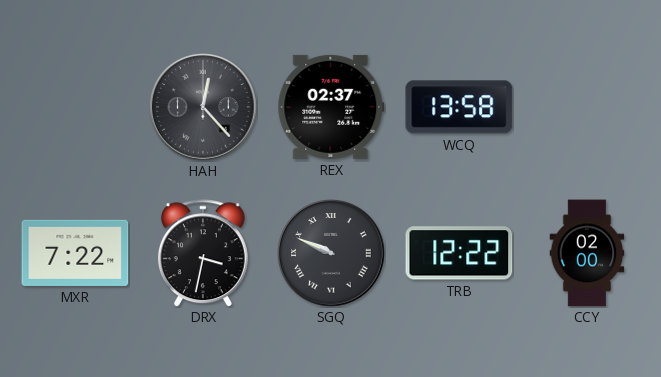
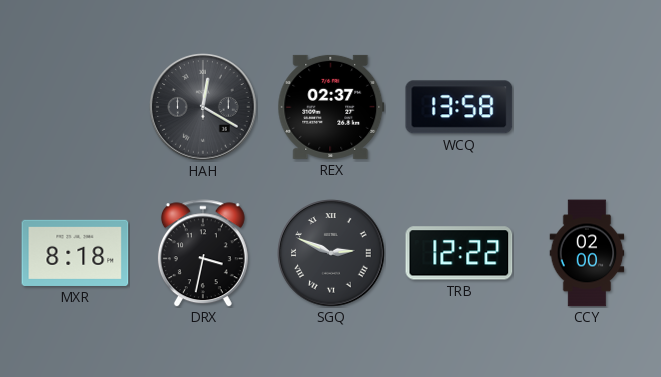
HAH: 12:23 -> 12:20 (203, 107)
MXR: 7:22 -> 8:18 (75, 253)
SGQ: 9:49 -> 2:49 (331, 253)
